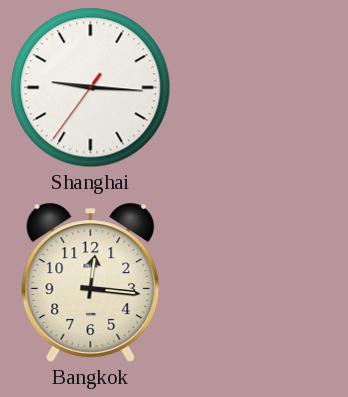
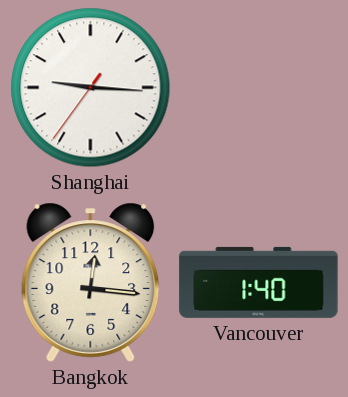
Vancouver: none -> 1:40 (259, 282)
